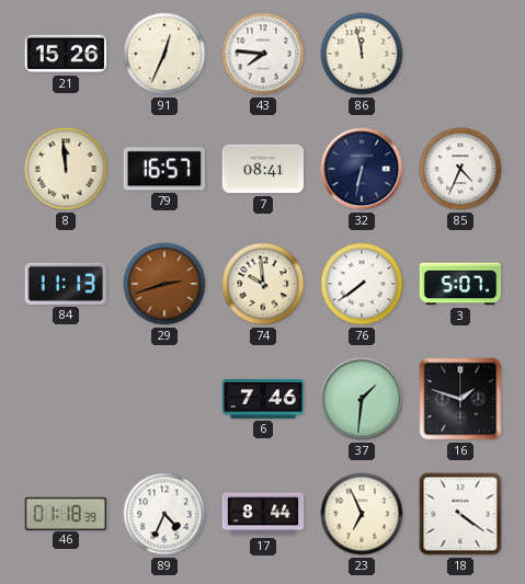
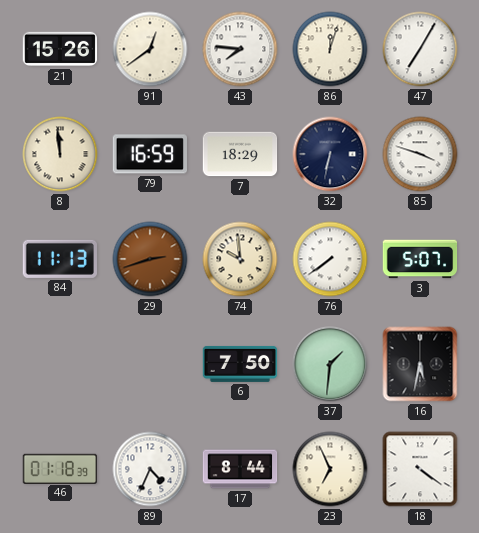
91: 12:34 -> 12:39 (150, 49)
86: 11:58 -> 12:03 (330, 49)
47: none -> 7:05 (420, 49)
79: 16:57 -> 16:59 (149, 154)
7: 08:41 -> 18:29 (240, 154)
85: 4:34 -> 3:48 (420, 154)
6: 7:46 -> 7:50 (240, 364)
16: 1:48 -> 5:32 (420, 364)
